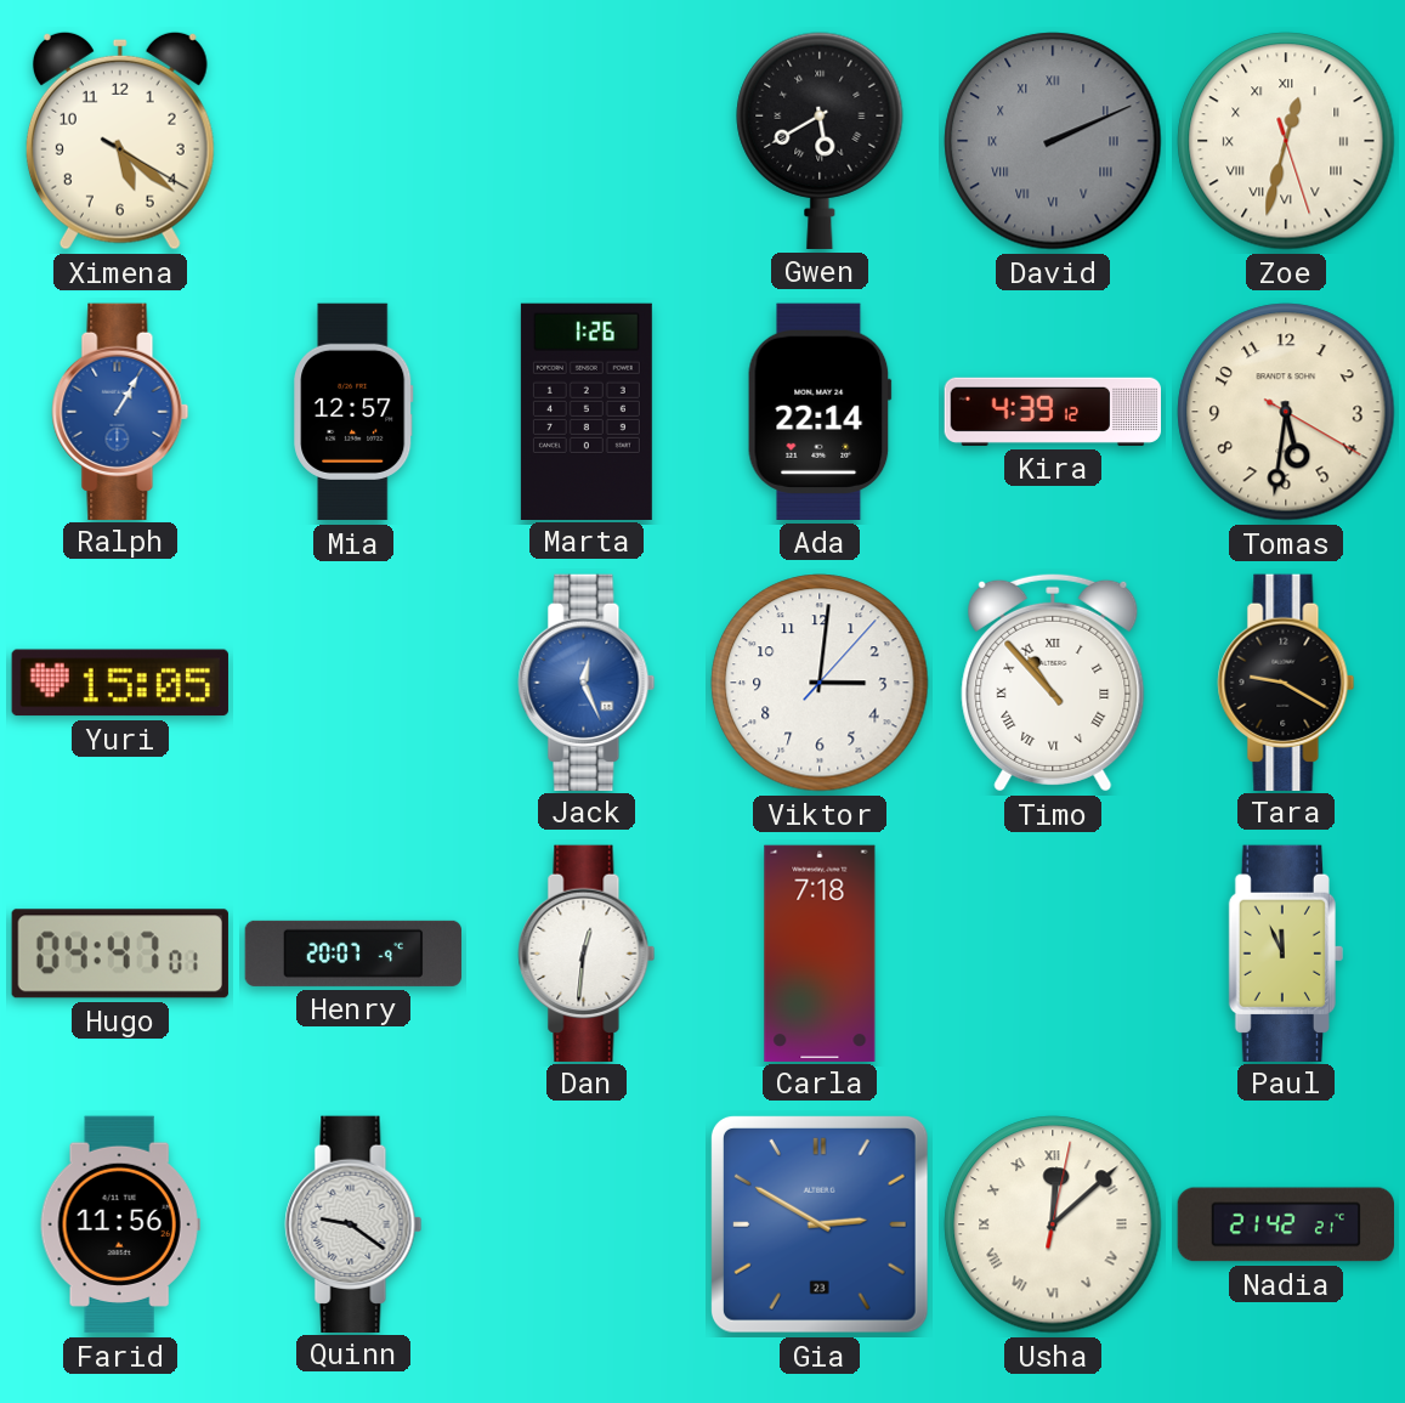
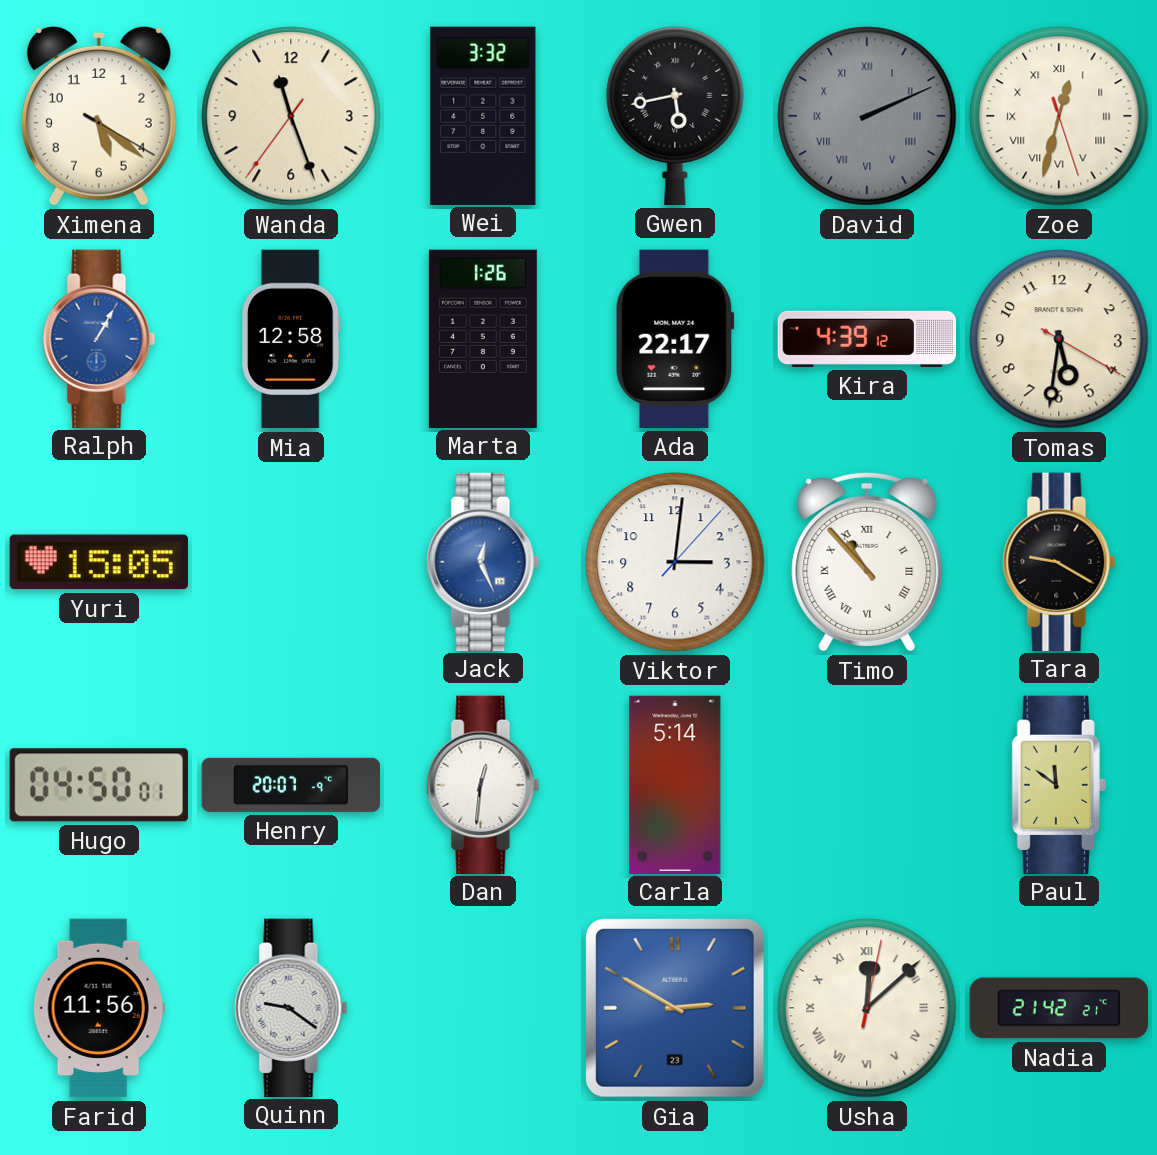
Wanda: none -> 11:26 (291, 116)
Wei: none -> 3:32 (483, 115)
Gwen: 5:40 -> 5:43 (675, 116)
Mia: 12:57 -> 12:58 (291, 339)
Ada: 22:14 -> 22:17 (675, 339)
Hugo: 04:47 -> 04:50 (99, 785)
Carla: 7:18 -> 5:14 (675, 784)
Paul: 11:56 -> 11:51 (1059, 784)
